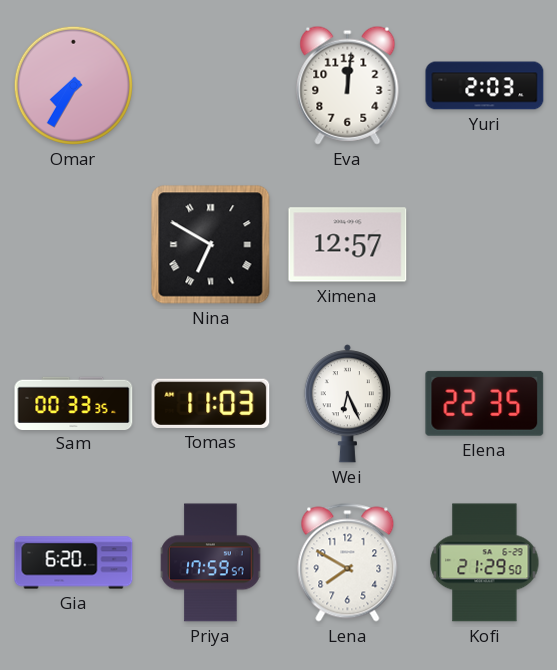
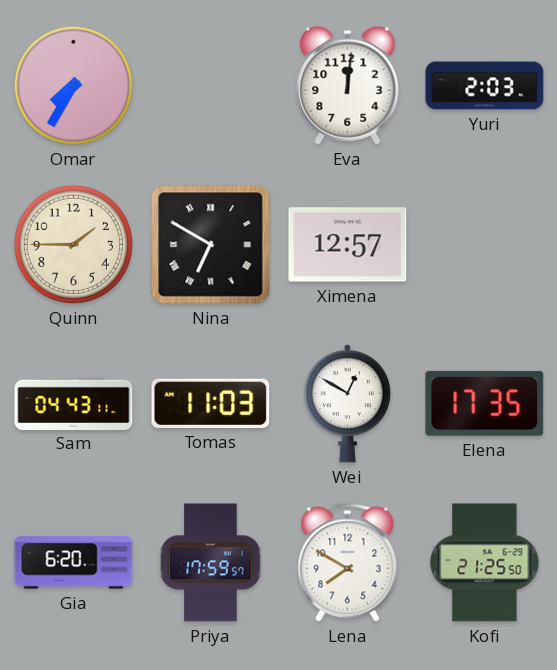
Quinn: none -> 1:45 (73, 244)
Sam: 00:33 -> 04:43 (74, 403)
Wei: 6:26 -> 12:50 (347, 404)
Elena: 22:35 -> 17:35 (485, 403)
Kofi: 21:29 -> 21:25 (485, 563)
